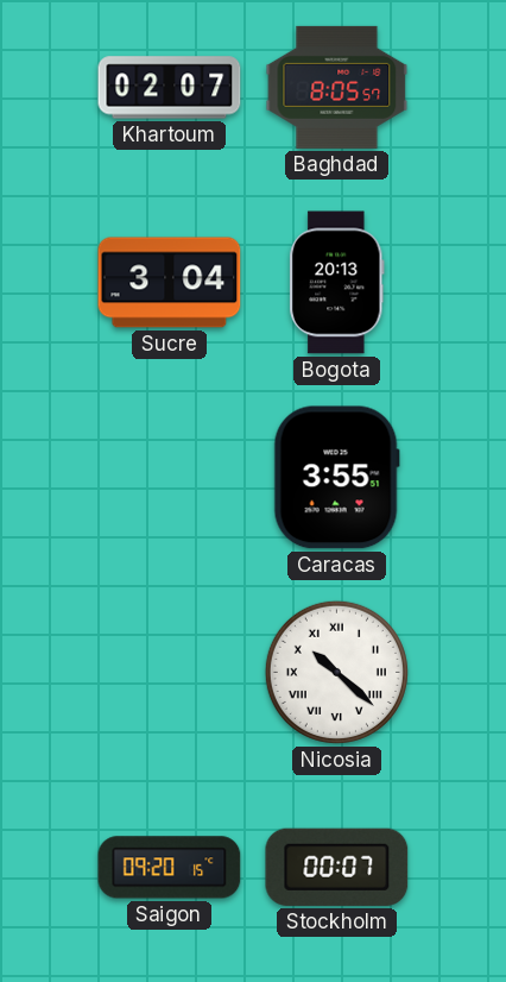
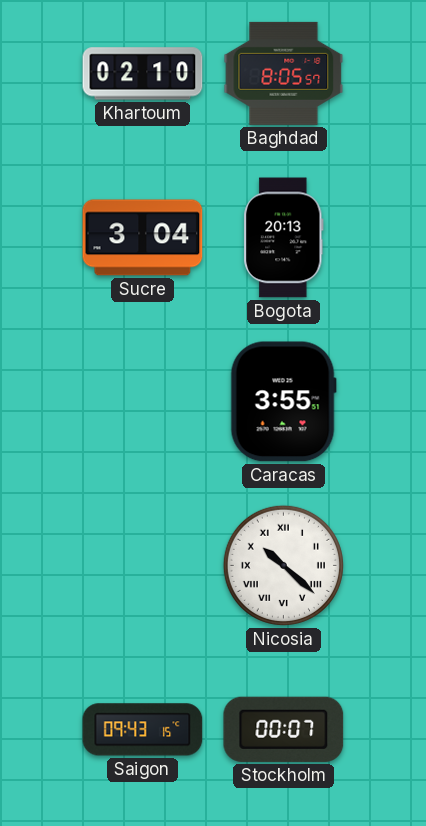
Khartoum: 02:07 -> 02:10 (143, 74)
Saigon: 09:20 -> 09:43 (143, 730)
